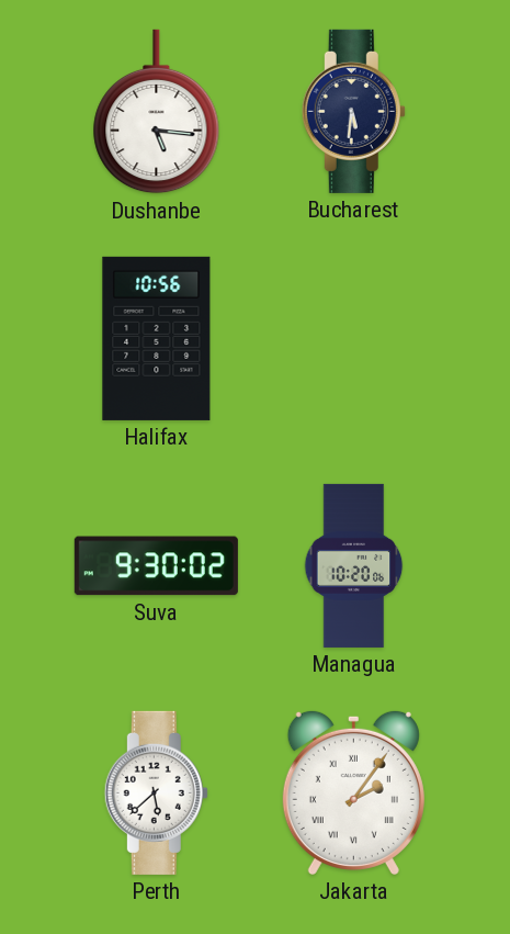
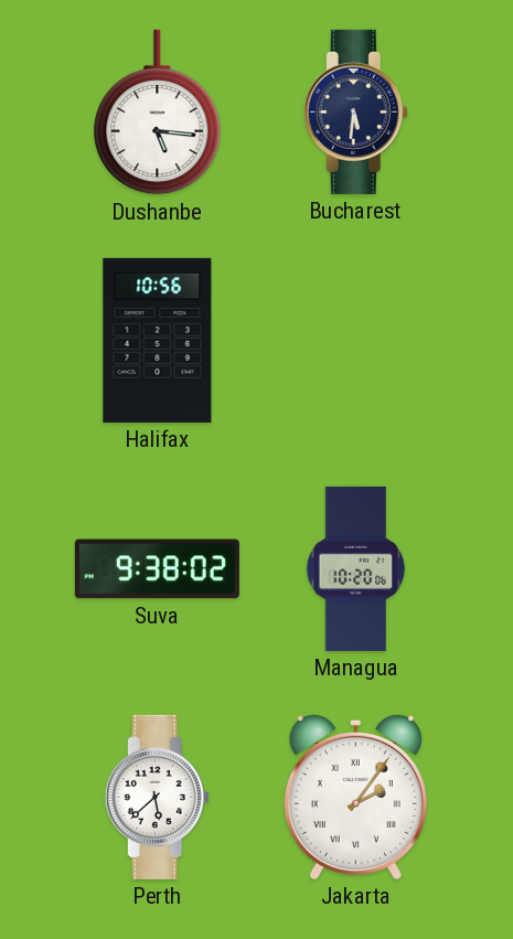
Suva: 9:30 -> 9:38 (157, 569)
